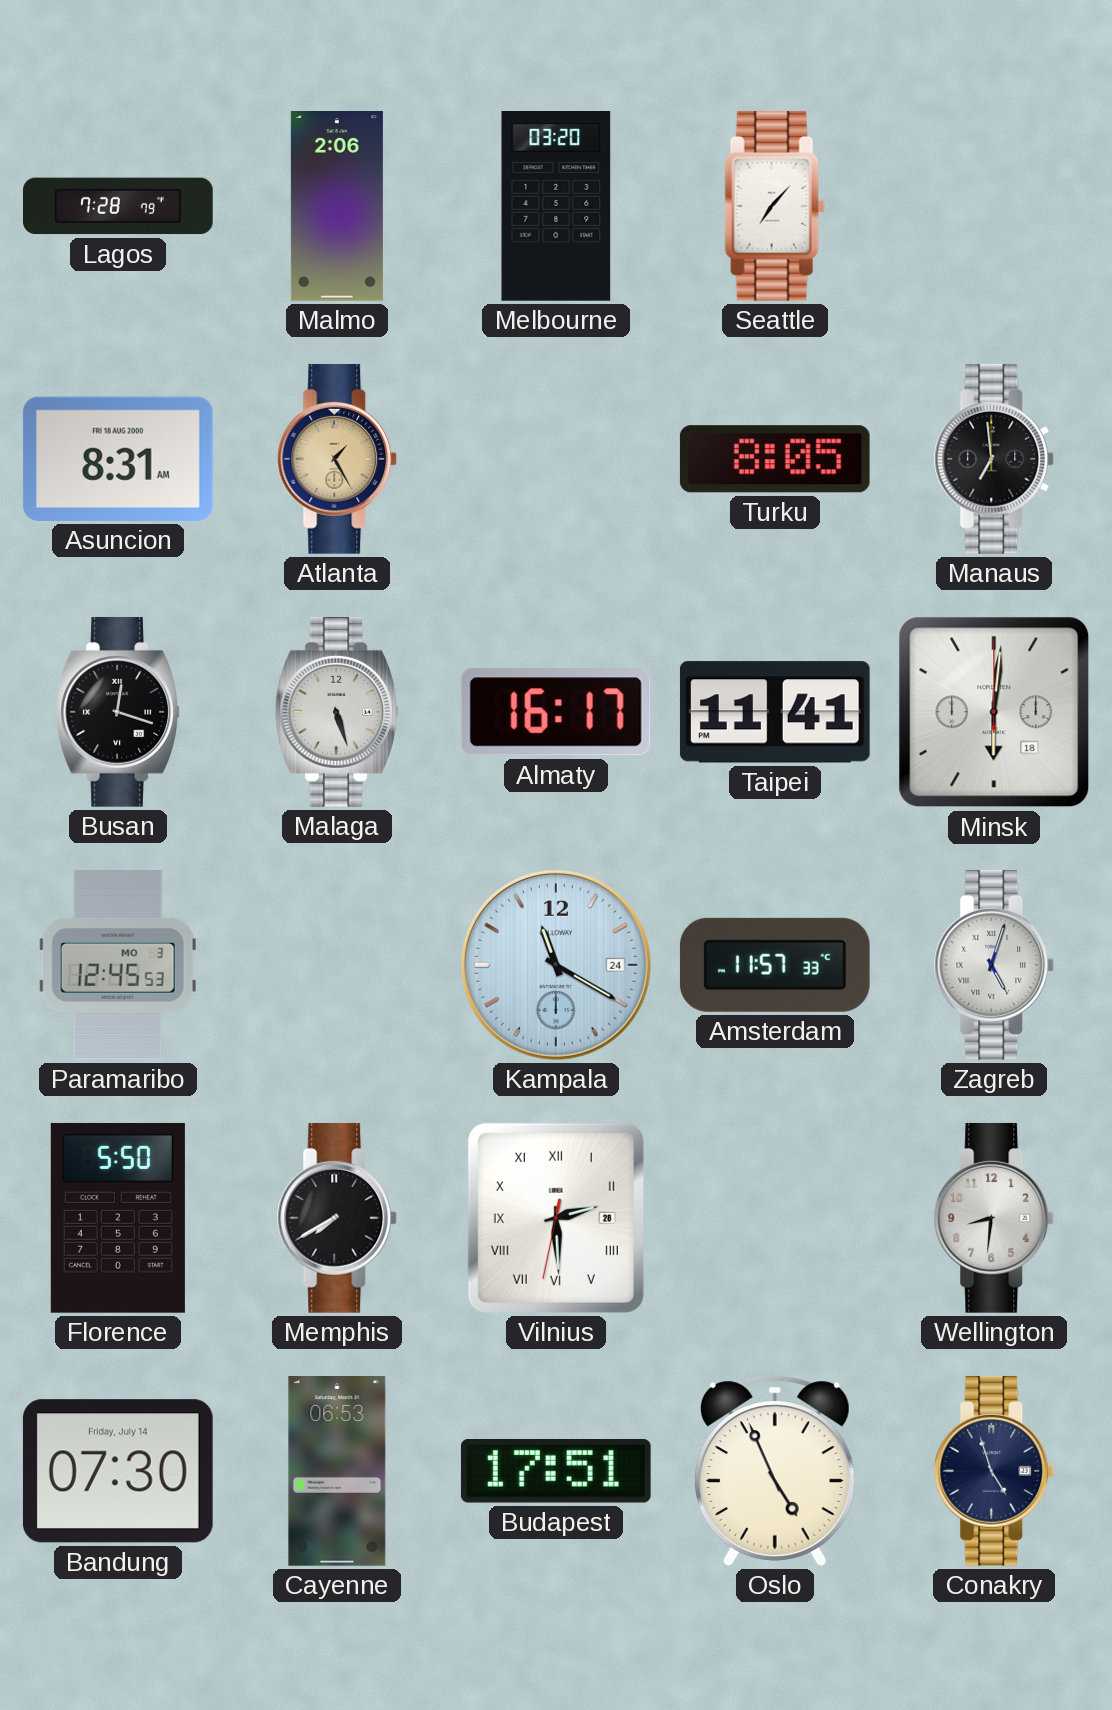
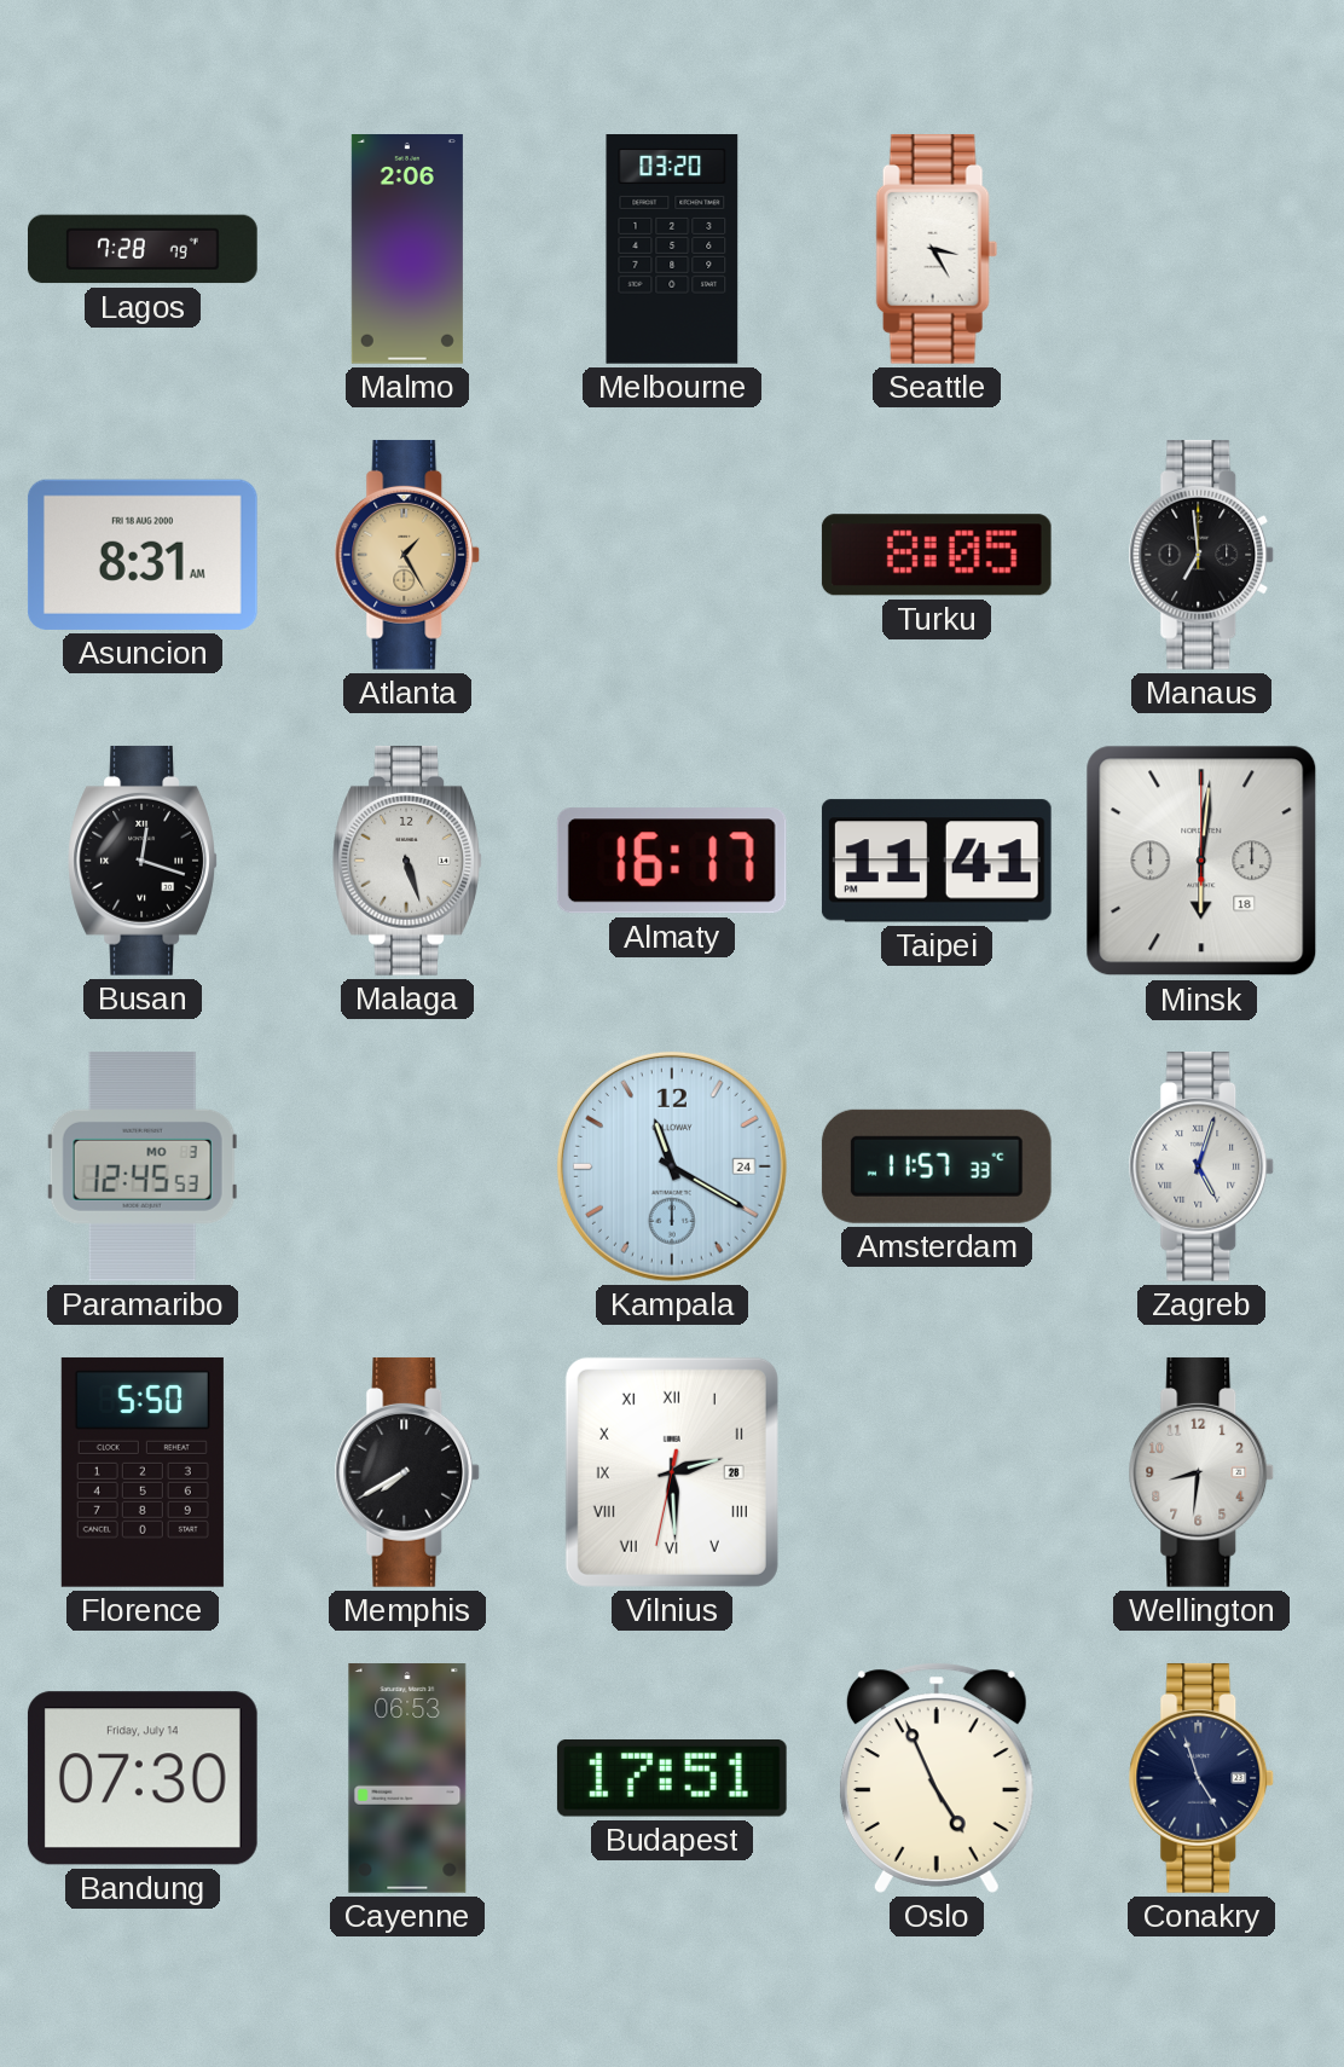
Seattle: 7:07 -> 3:25 (937, 249)
